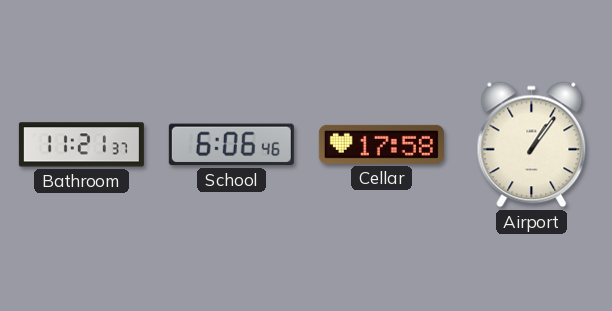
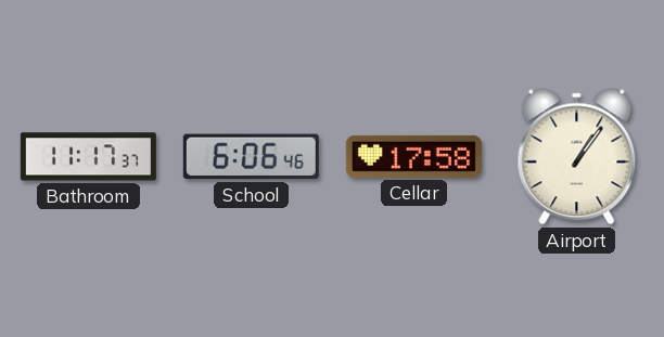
Bathroom: 11:21 -> 11:17 (88, 157)
